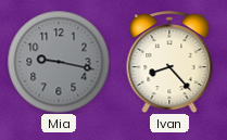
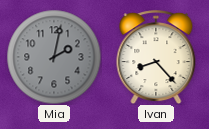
Mia: 9:17 -> 2:02 (54, 57)
